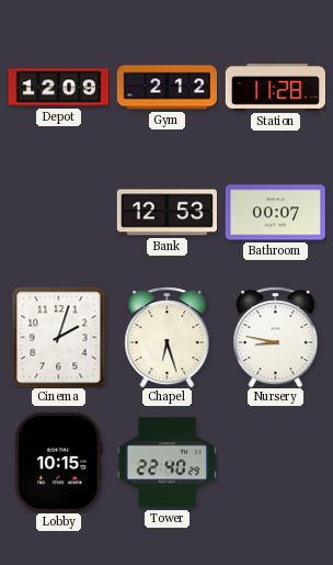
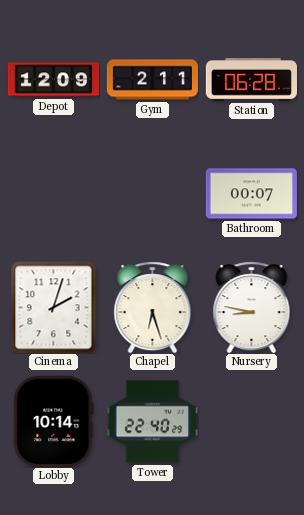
Gym: 2:12 -> 2:11 (152, 80)
Station: 11:28 -> 06:28 (251, 80)
Bank: 12:53 -> none (166, 213)
Lobby: 10:15 -> 10:14 (54, 421)
